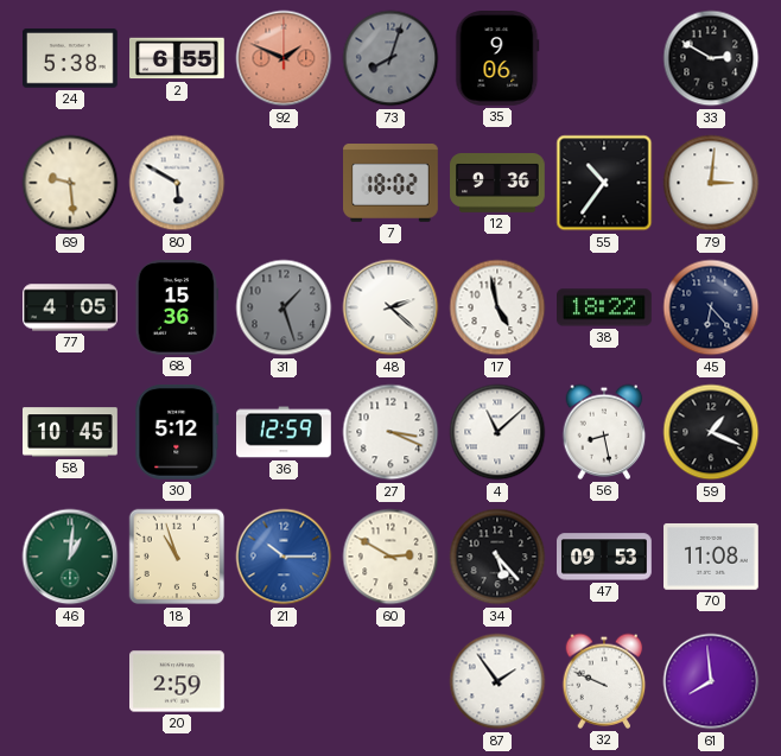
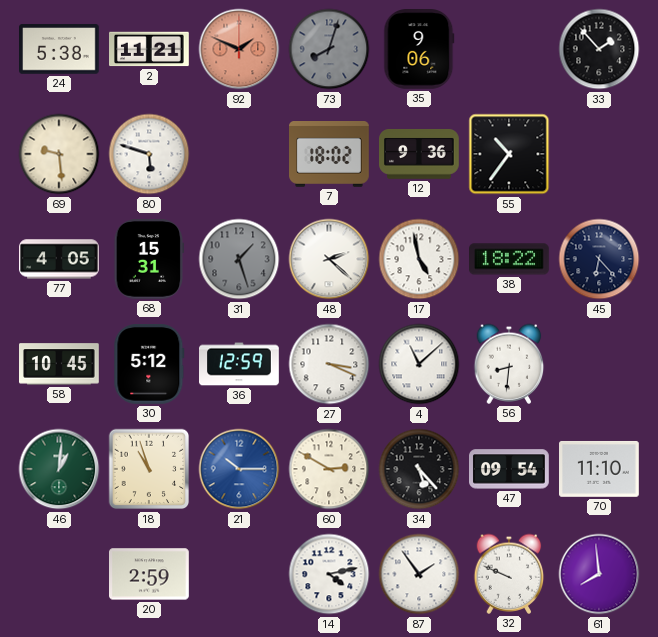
2: 6:55 -> 11:21 (150, 49)
33: 2:50 -> 1:53 (599, 49)
80: 5:50 -> 5:48 (149, 154)
79: 3:01 -> none (711, 183)
68: 15:36 -> 15:31 (149, 260)
56: 8:28 -> 8:31 (509, 364)
59: 1:19 -> none (711, 432)
47: 09:53 -> 09:54 (510, 469)
70: 11:08 -> 11:10 (600, 469)
14: none -> 4:13 (329, 574)
